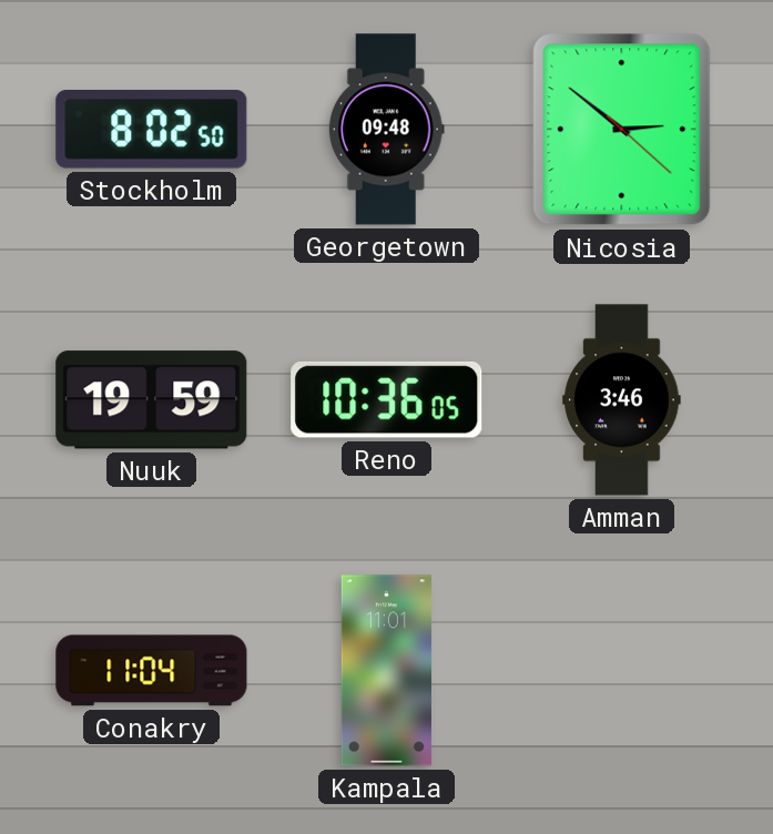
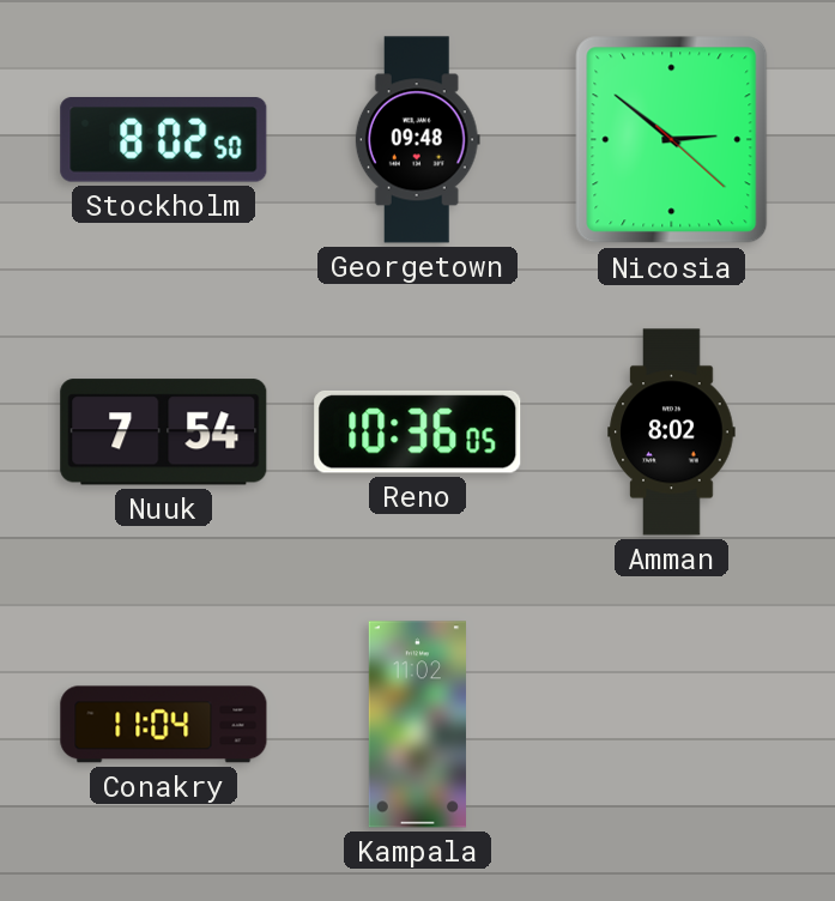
Nuuk: 19:59 -> 7:54 (164, 433)
Amman: 3:46 -> 8:02 (672, 433)
Kampala: 11:01 -> 11:02 (417, 725)
